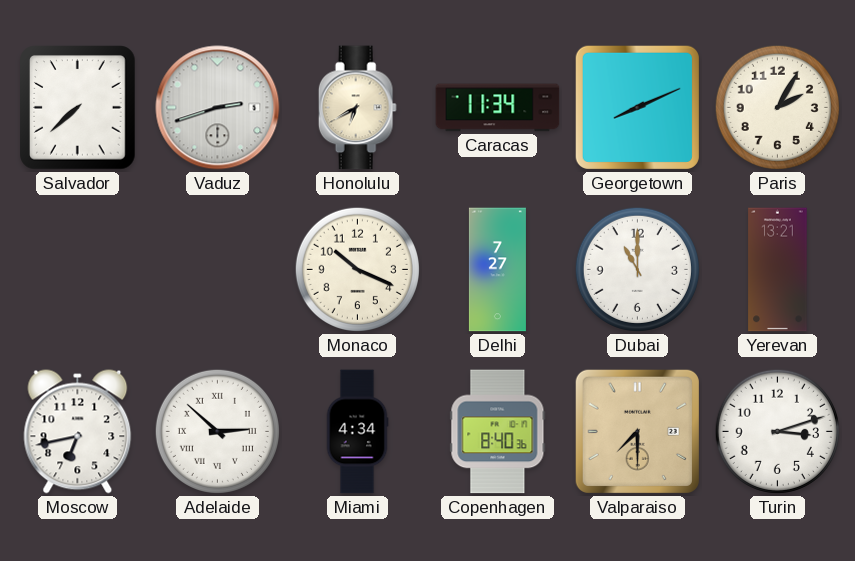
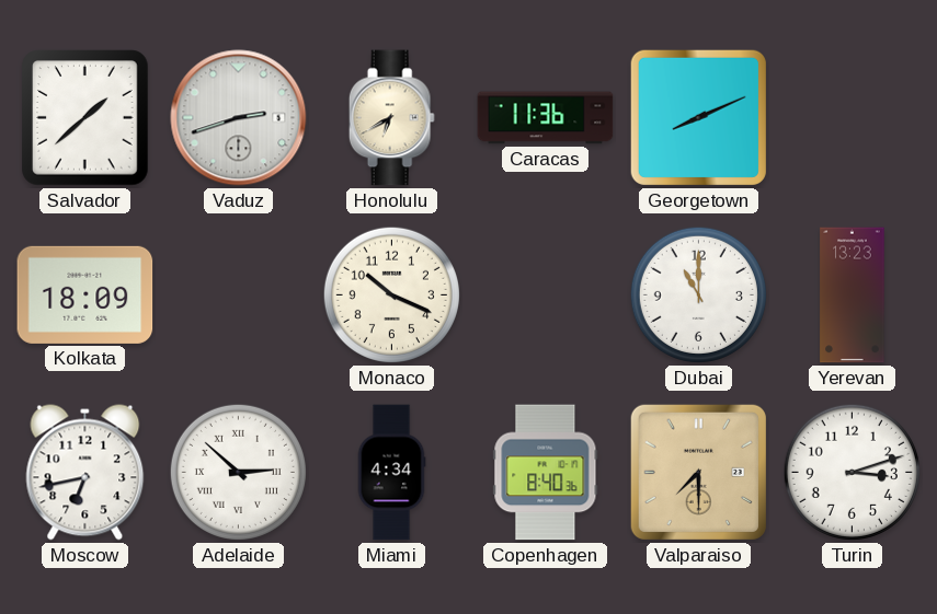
Salvador: 7:38 -> 1:38 (85, 118)
Caracas: 11:34 -> 11:36 (546, 118)
Paris: 2:05 -> none (777, 107)
Kolkata: none -> 18:09 (85, 294)
Delhi: 7:27 -> none (497, 270)
Yerevan: 13:21 -> 13:23 (853, 296)
